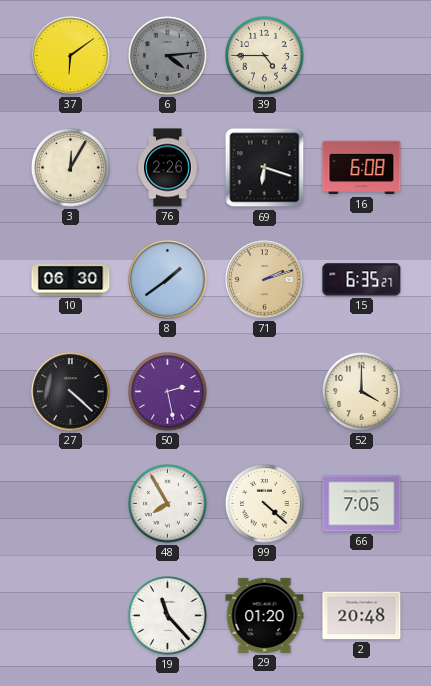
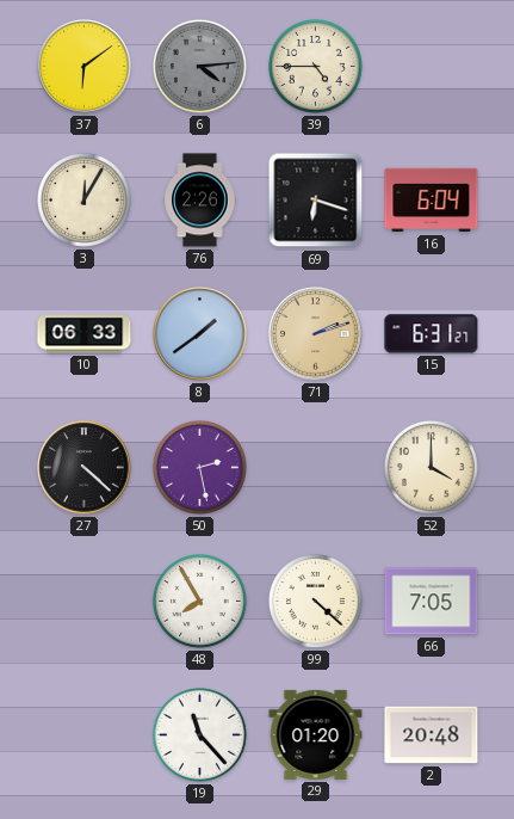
16: 6:08 -> 6:04 (432, 201)
10: 06:30 -> 06:33 (85, 334)
15: 6:35 -> 6:31 (432, 334)
